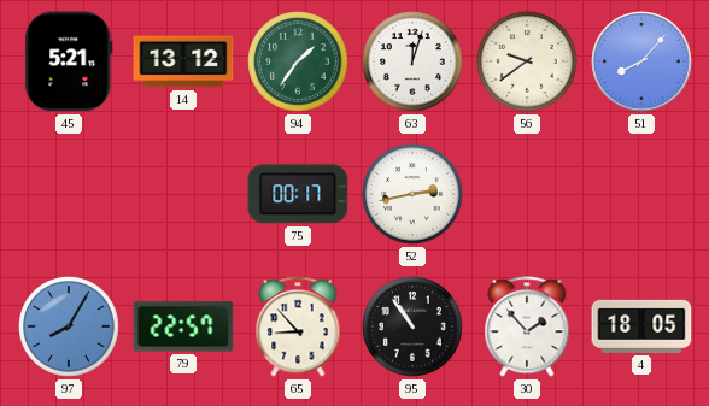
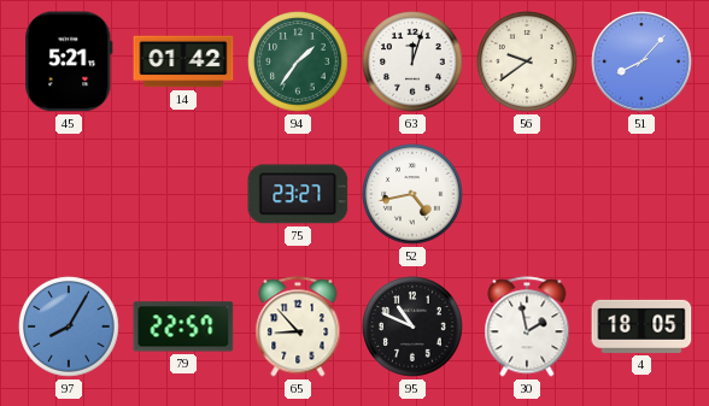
14: 13:12 -> 01:42 (183, 61)
75: 00:17 -> 23:27 (298, 194)
52: 2:43 -> 4:43 (412, 194)
95: 10:54 -> 10:49 (412, 326)
30: 1:53 -> 1:58 (527, 326)
